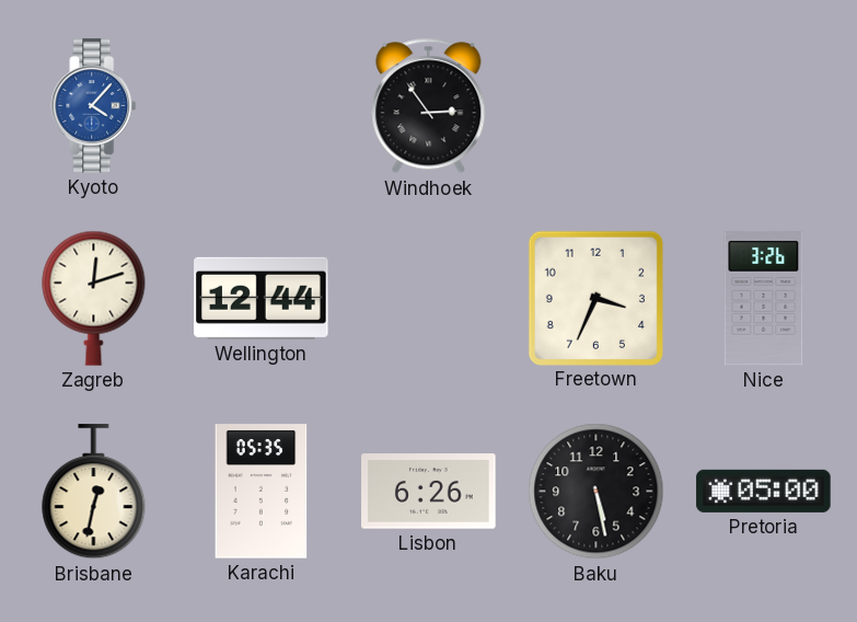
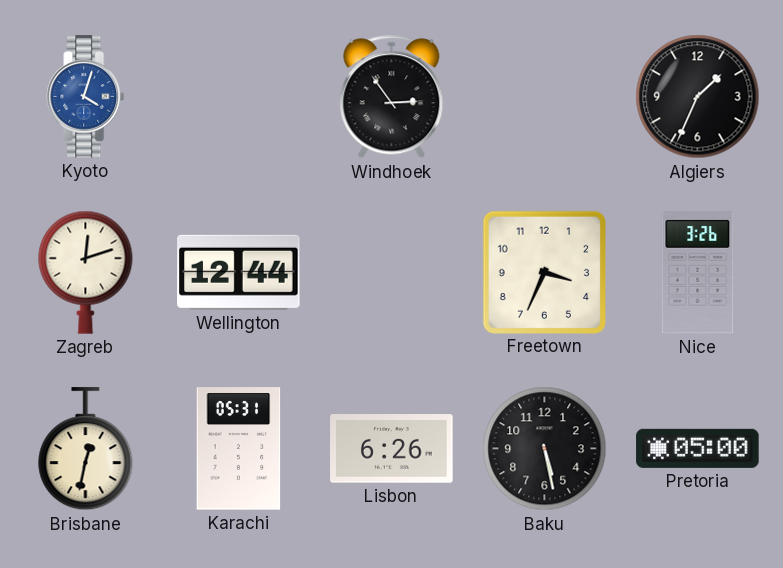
Kyoto: 4:07 -> 4:03 (86, 97)
Algiers: none -> 1:34 (698, 97)
Karachi: 05:35 -> 05:31 (239, 449)
